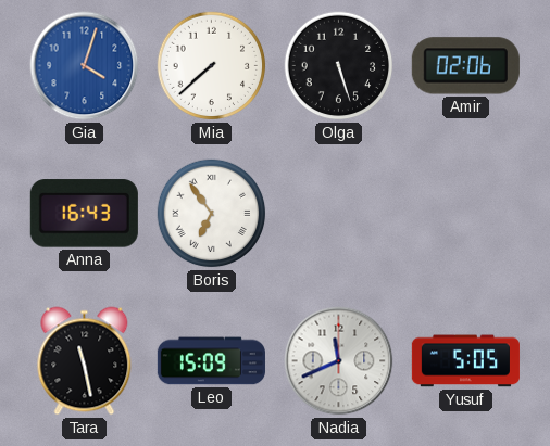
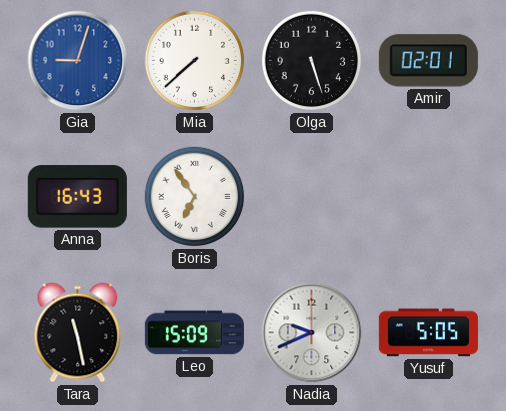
Gia: 4:03 -> 9:03 (78, 61)
Amir: 02:06 -> 02:01 (428, 61)
Nadia: 11:41 -> 9:41 (312, 333)
